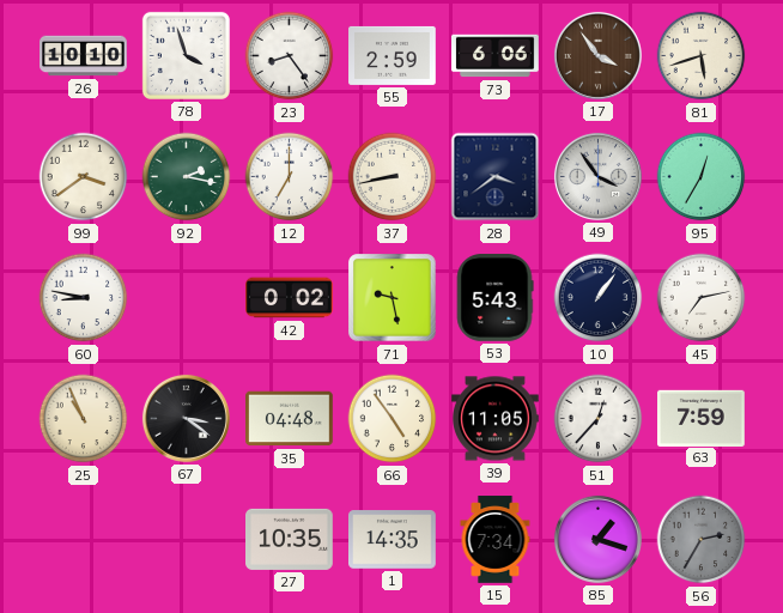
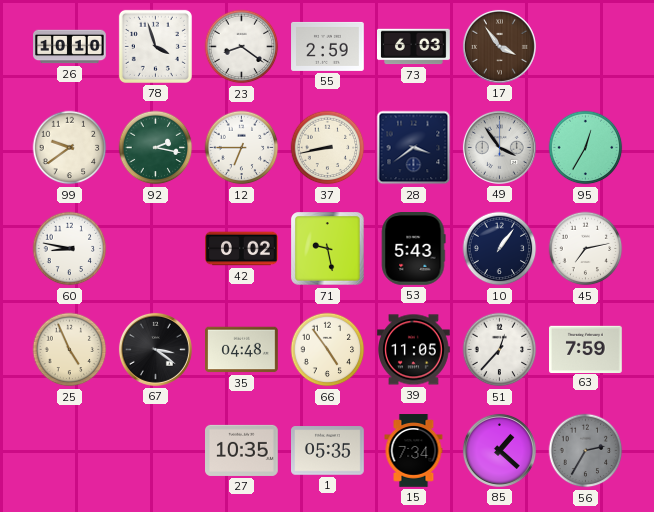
23: 8:24 -> 8:21 (242, 47)
73: 6:06 -> 6:03 (414, 47)
81: 5:42 -> none (702, 56)
99: 3:39 -> 9:39 (70, 148)
12: 7:00 -> 6:45 (242, 148)
25: 10:56 -> 4:56 (70, 350)
1: 14:35 -> 05:35 (328, 451)
85: 1:18 -> 1:22 (499, 450)
